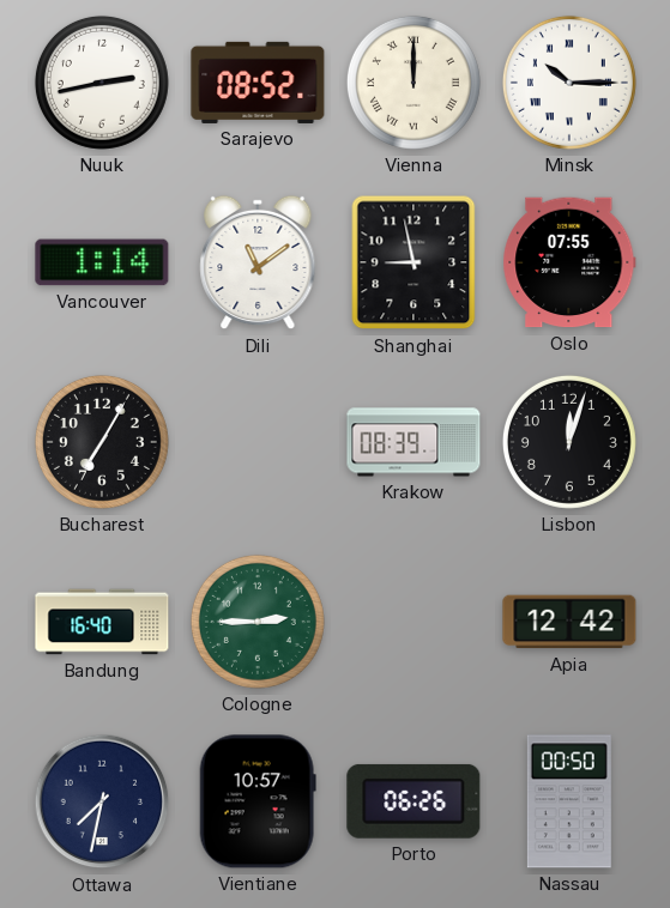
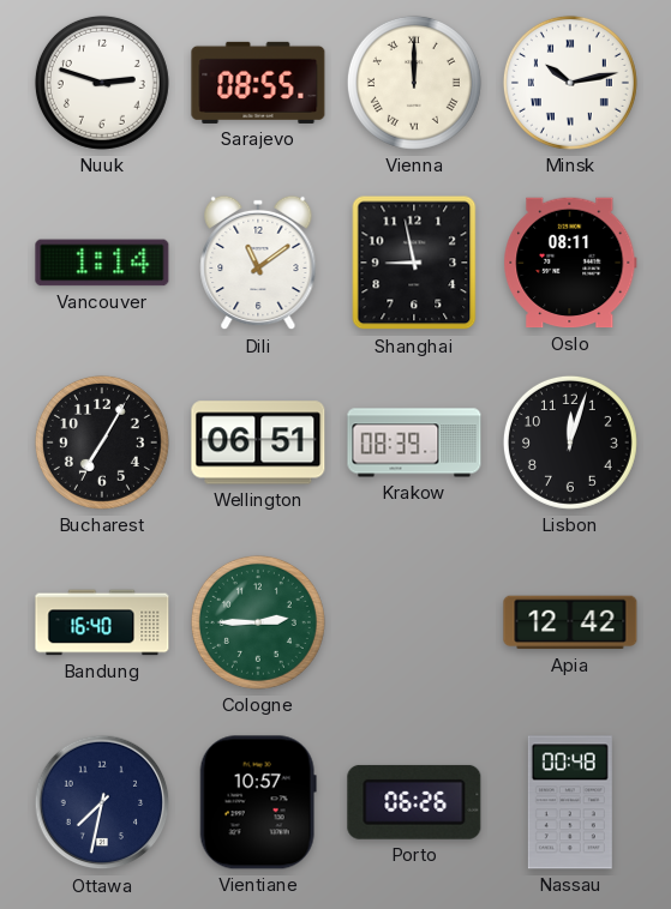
Nuuk: 2:43 -> 2:48 (102, 83)
Sarajevo: 08:52 -> 08:55 (258, 83)
Minsk: 10:15 -> 10:13 (570, 83)
Oslo: 07:55 -> 08:11 (570, 263)
Wellington: none -> 06:51 (258, 443)
Nassau: 00:50 -> 00:48 (570, 802)
